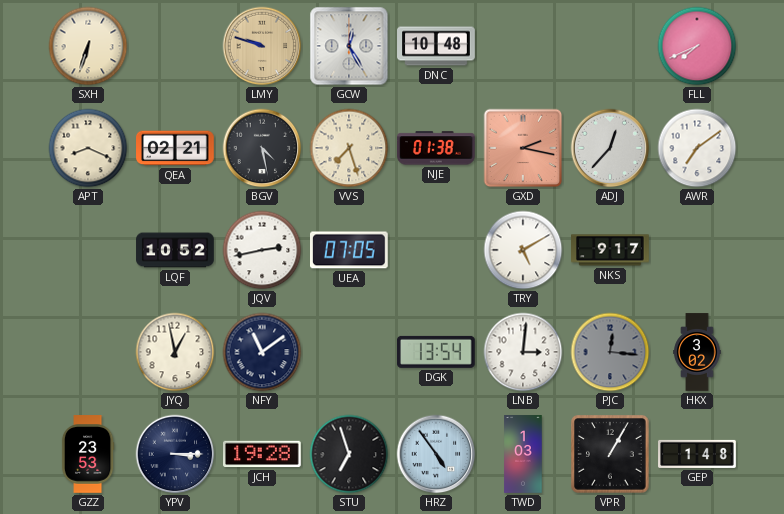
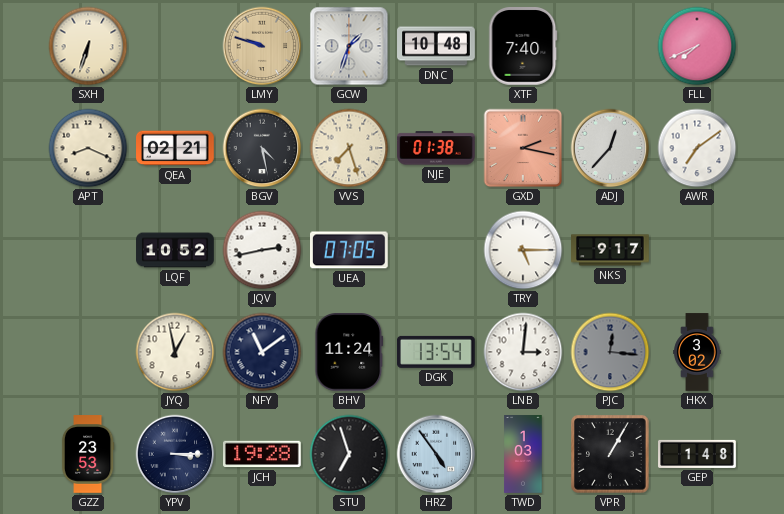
GCW: 12:25 -> 1:33 (349, 46)
XTF: none -> 7:40 (523, 47)
TRY: 5:10 -> 5:15 (523, 250)
BHV: none -> 11:24 (349, 353)
